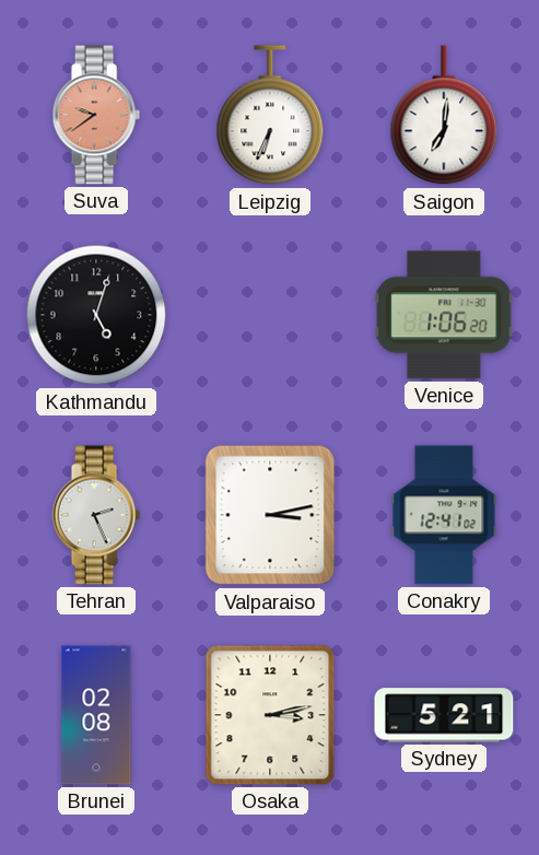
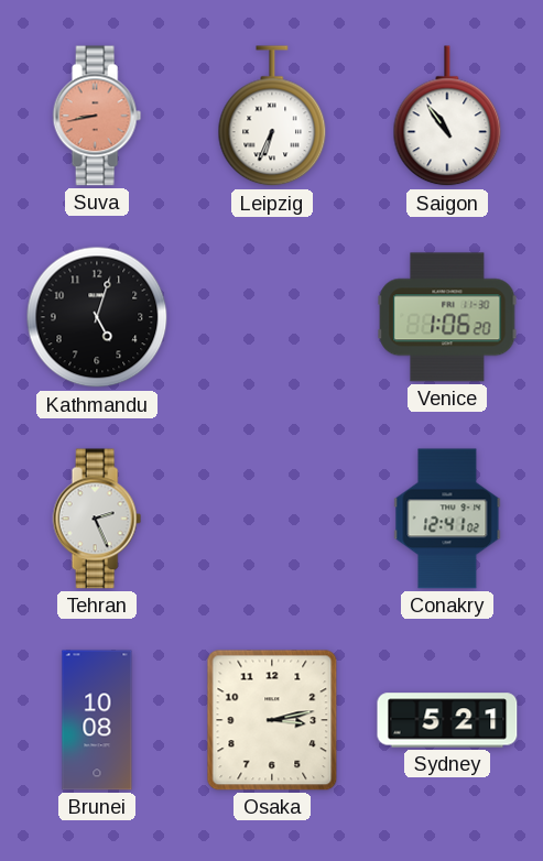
Suva: 9:39 -> 8:43 (97, 116)
Saigon: 7:01 -> 10:54 (447, 117)
Valparaiso: 3:13 -> none (270, 515)
Brunei: 02:08 -> 10:08 (97, 720)
